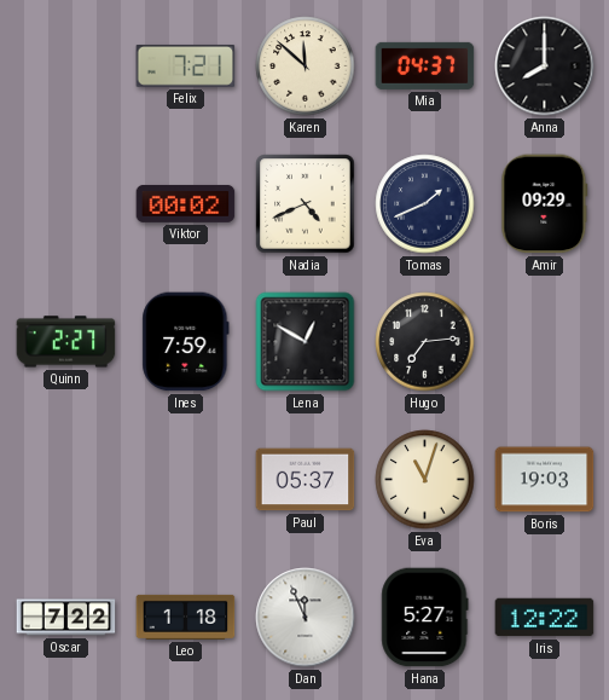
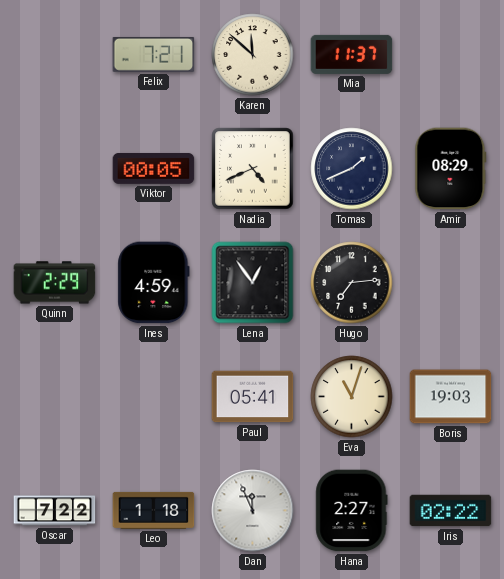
Mia: 04:37 -> 11:37 (352, 54)
Anna: 8:00 -> none (545, 66)
Viktor: 00:02 -> 00:05 (154, 168)
Amir: 09:29 -> 08:29 (451, 169)
Quinn: 2:27 -> 2:29 (55, 283)
Ines: 7:59 -> 4:59 (154, 283)
Lena: 12:50 -> 12:54 (253, 283)
Paul: 05:37 -> 05:41 (253, 397)
Hana: 5:27 -> 2:27 (352, 511)
Iris: 12:22 -> 02:22 (451, 511)
